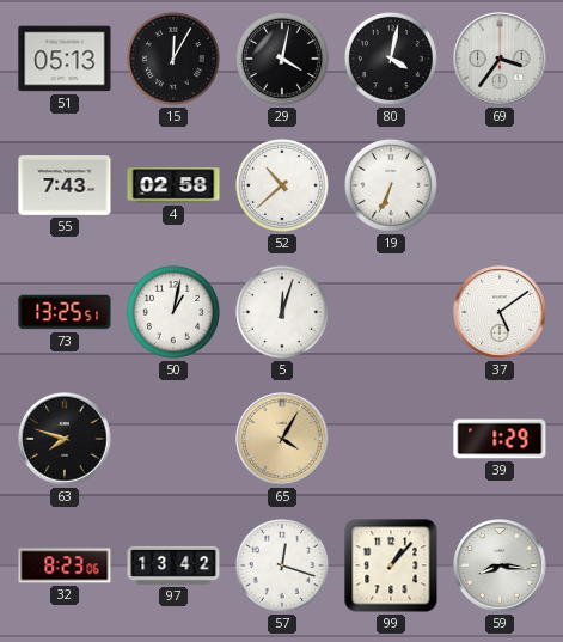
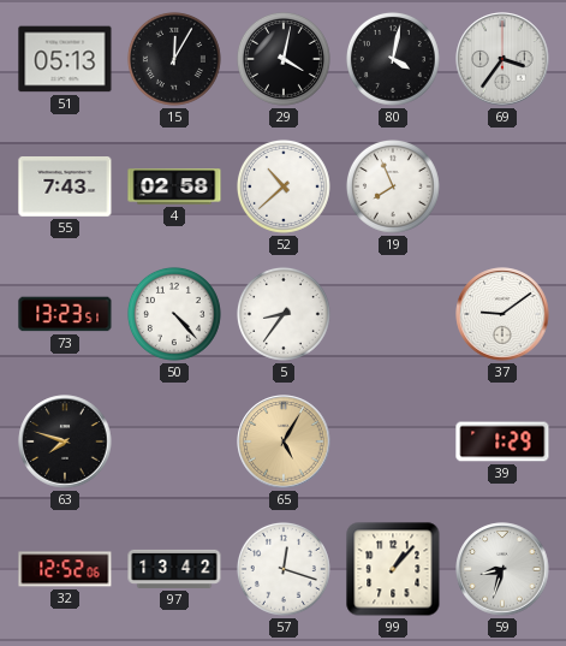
19: 6:34 -> 7:56 (393, 186)
73: 13:25 -> 13:23 (65, 314)
50: 1:02 -> 4:23 (174, 314)
5: 12:03 -> 8:36 (284, 314)
37: 5:09 -> 9:09 (502, 314)
65: 4:05 -> 5:05 (284, 441)
32: 8:23 -> 12:52 (65, 569)
59: 8:16 -> 8:33 (502, 569)
